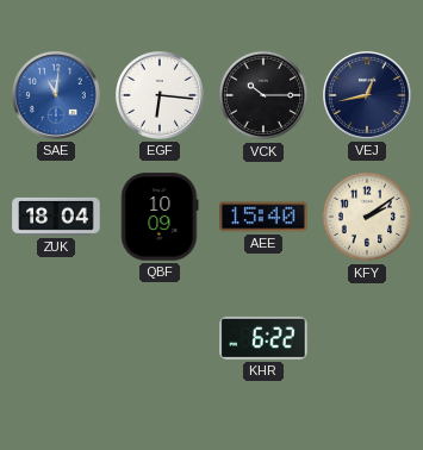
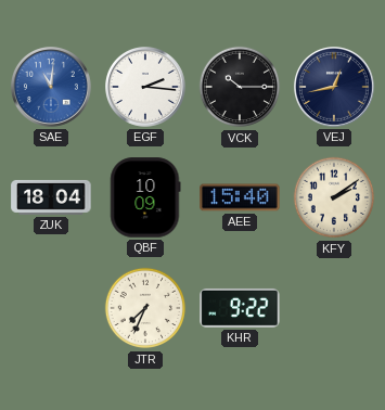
EGF: 6:16 -> 2:16 (146, 88)
JTR: none -> 7:34 (145, 308)
KHR: 6:22 -> 9:22 (240, 308)
